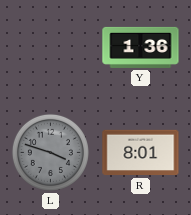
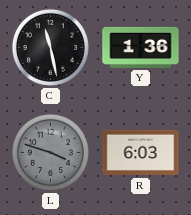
C: none -> 11:28 (50, 47)
R: 8:01 -> 6:03 (141, 153)
